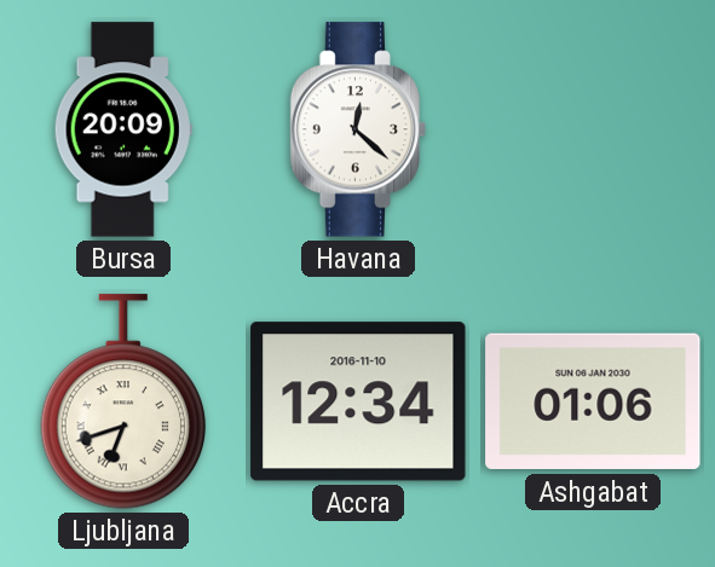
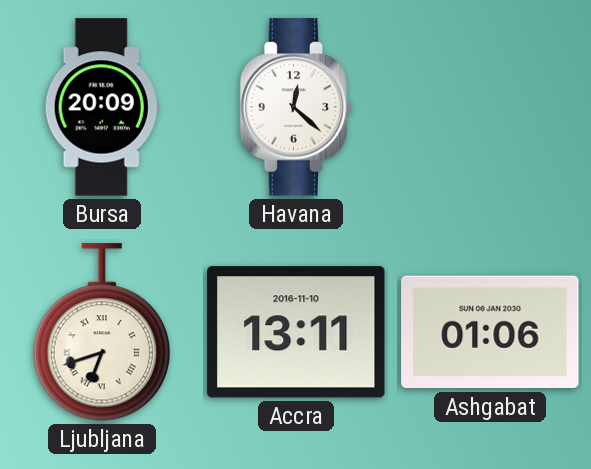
Accra: 12:34 -> 13:11 (296, 332)
